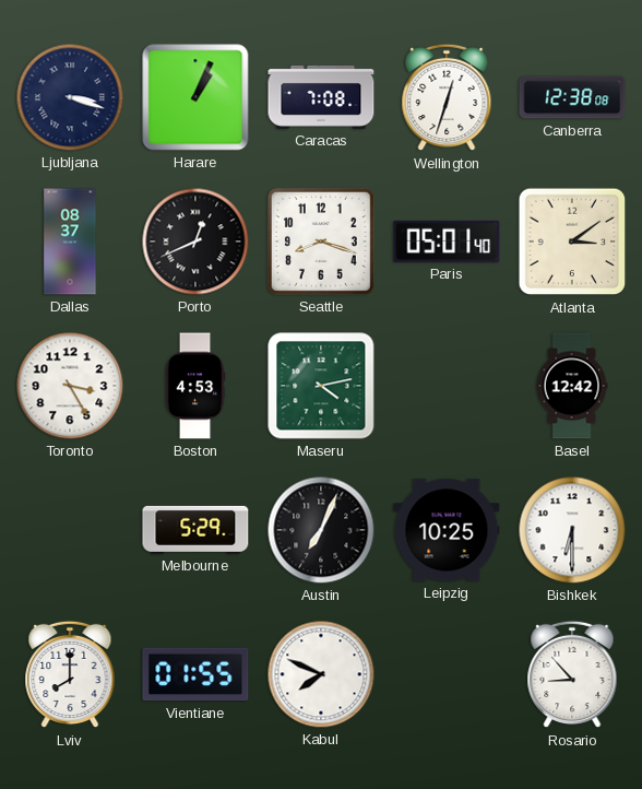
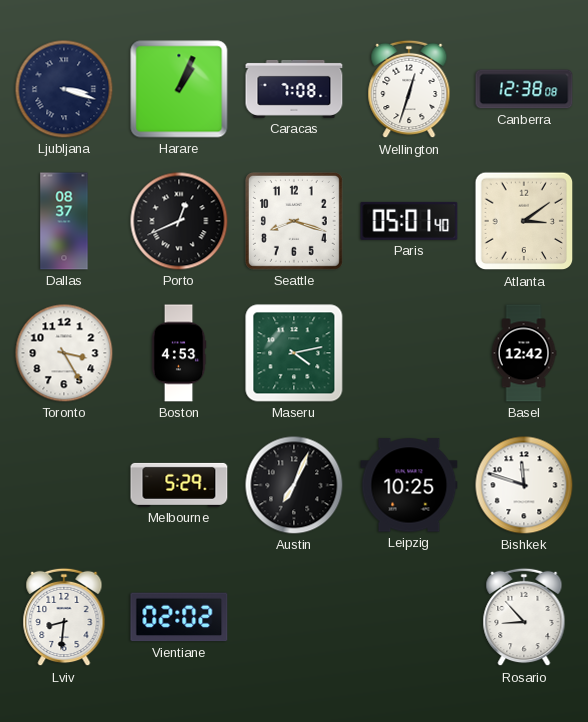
Bishkek: 6:30 -> 11:48 (524, 485)
Lviv: 8:00 -> 8:31 (64, 617)
Vientiane: 01:55 -> 02:02 (179, 617)
Kabul: 7:49 -> none (321, 674)
